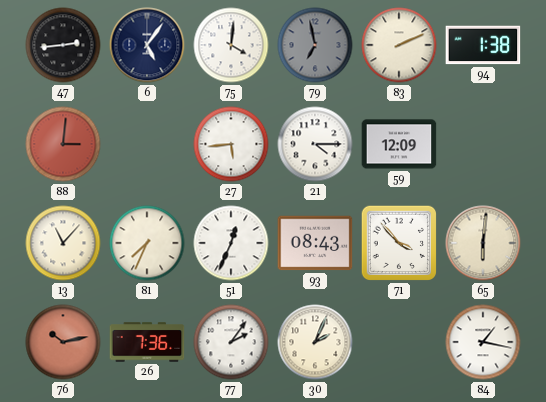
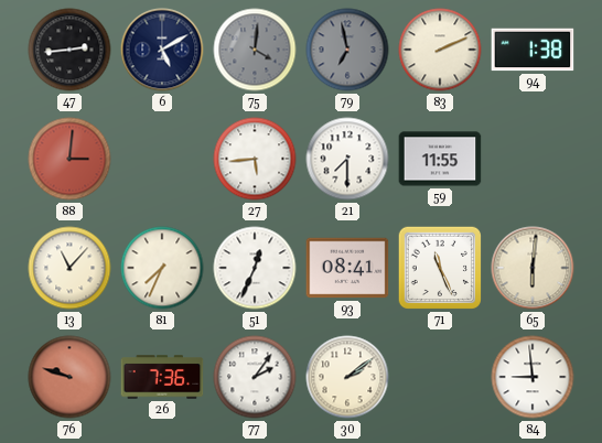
6: 5:06 -> 5:10 (162, 50)
75 dial: white -> grey (255, 50)
21: 4:15 -> 7:30 (347, 159)
59: 12:09 -> 11:55 (440, 159)
93: 08:43 -> 08:41 (347, 268)
71: 3:53 -> 11:26 (440, 268)
76: 10:13 -> 9:48 (69, 377)
30: 2:04 -> 2:09 (347, 377)
84: 1:17 -> 8:59 (533, 377)
